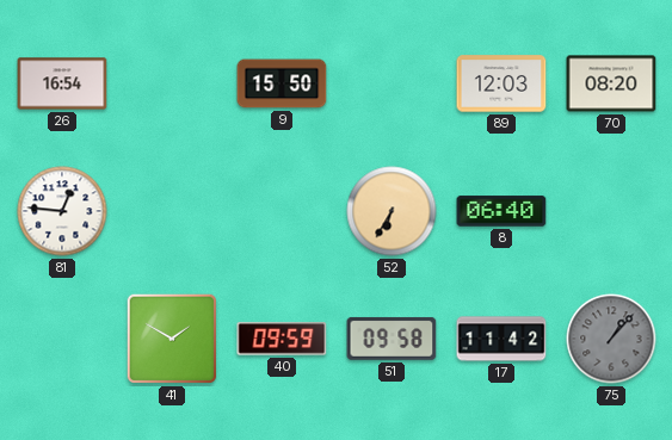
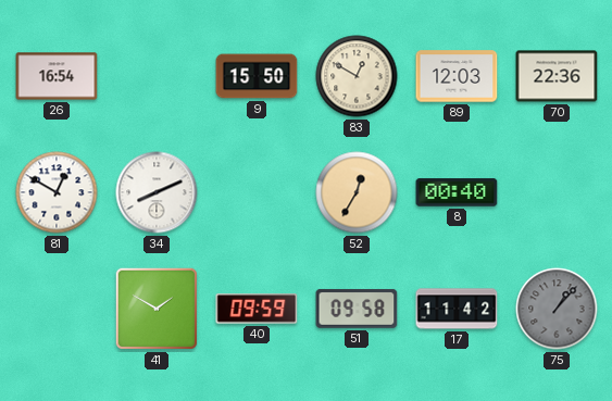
83: none -> 12:50 (357, 76)
70: 08:20 -> 22:36 (557, 76)
81: 12:46 -> 12:50 (57, 192)
34: none -> 8:11 (157, 192)
52: 6:35 -> 12:35 (357, 192)
8: 06:40 -> 00:40 (457, 192)
